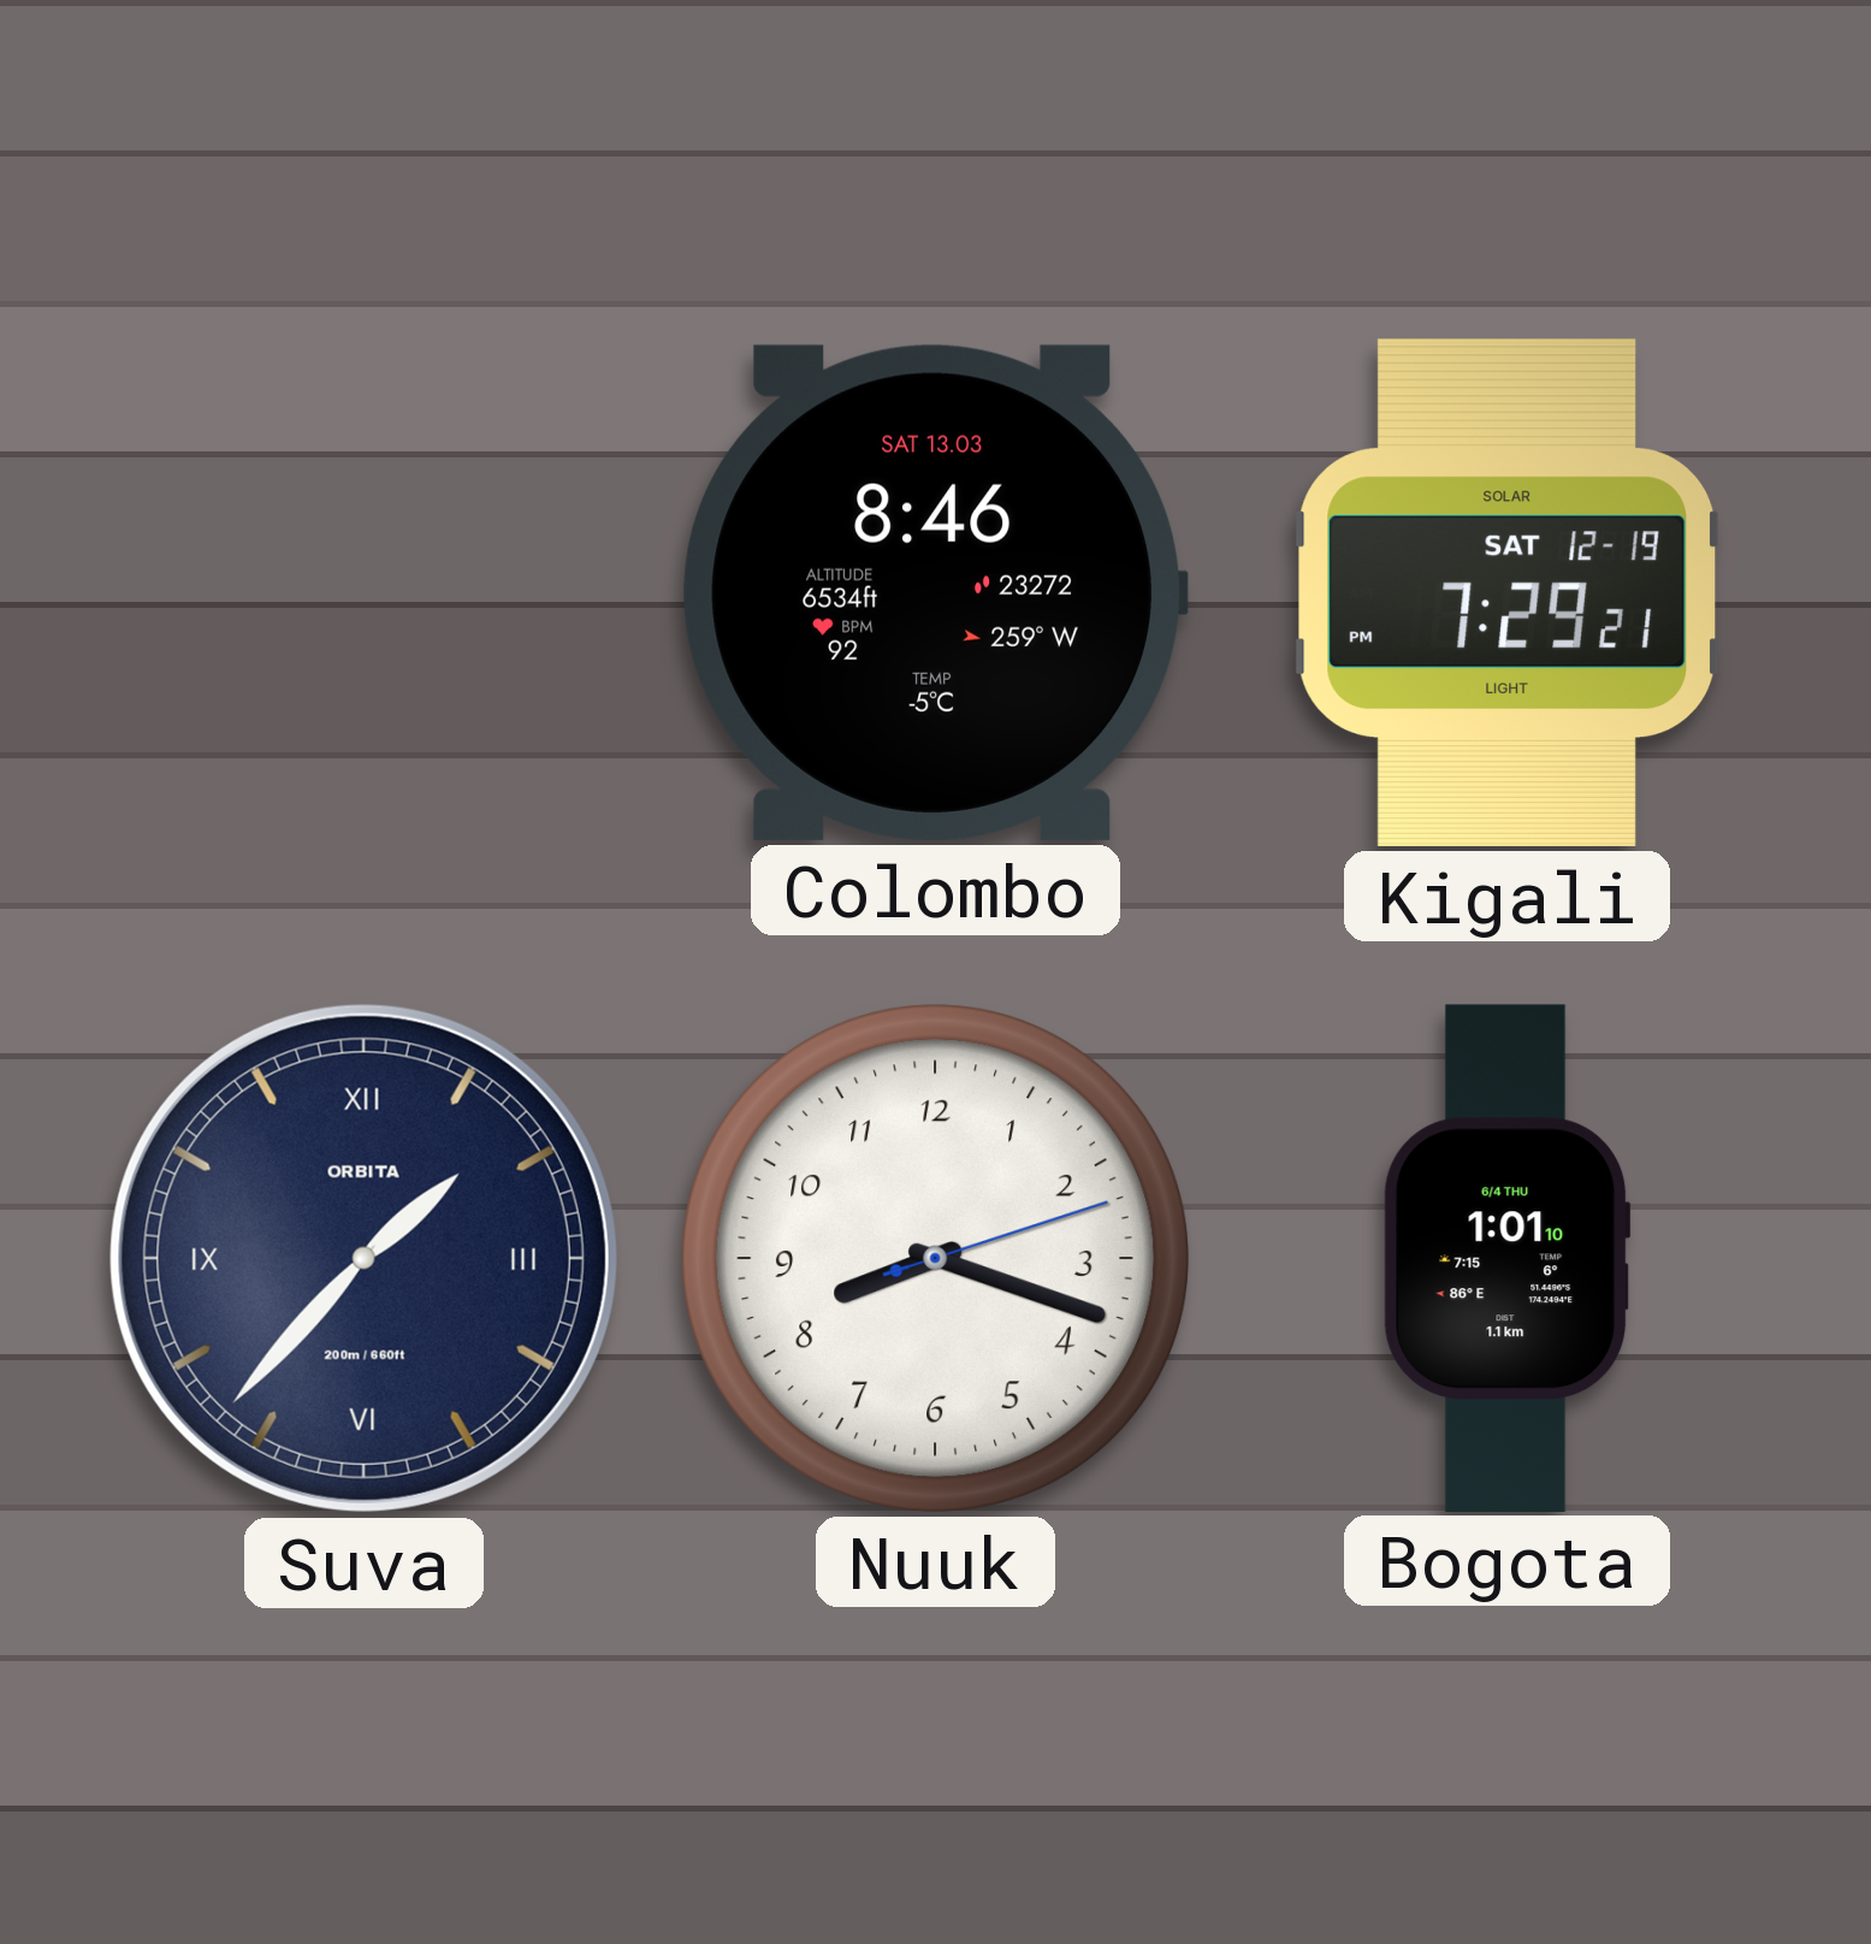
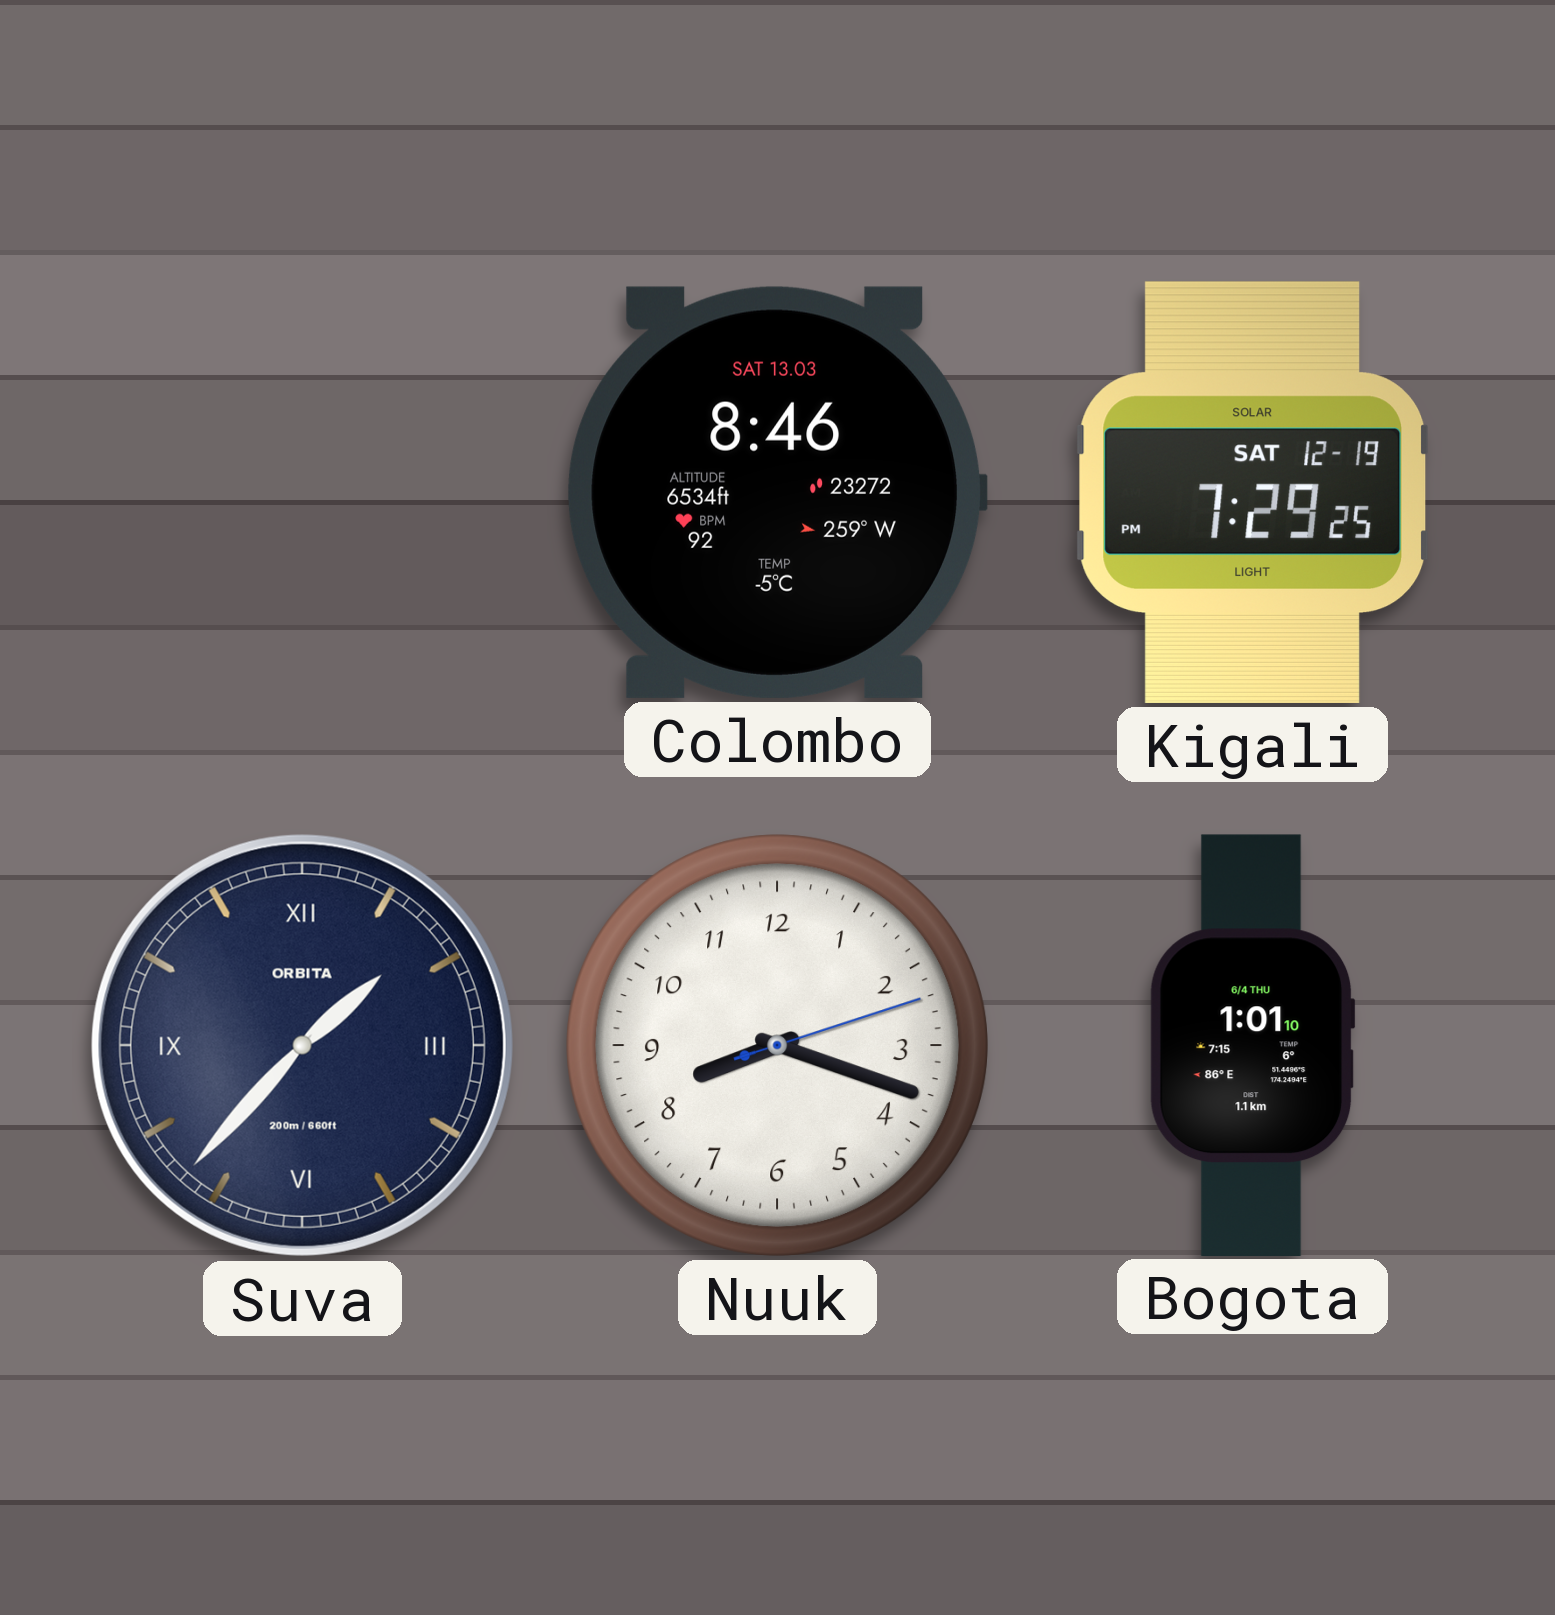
Kigali: 7:29:21 PM -> 7:29:25 PM (1252, 492)
